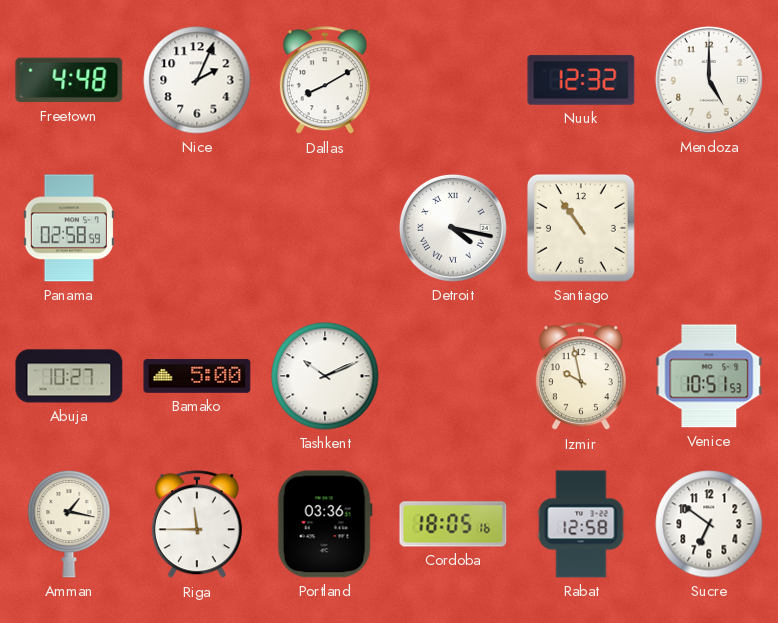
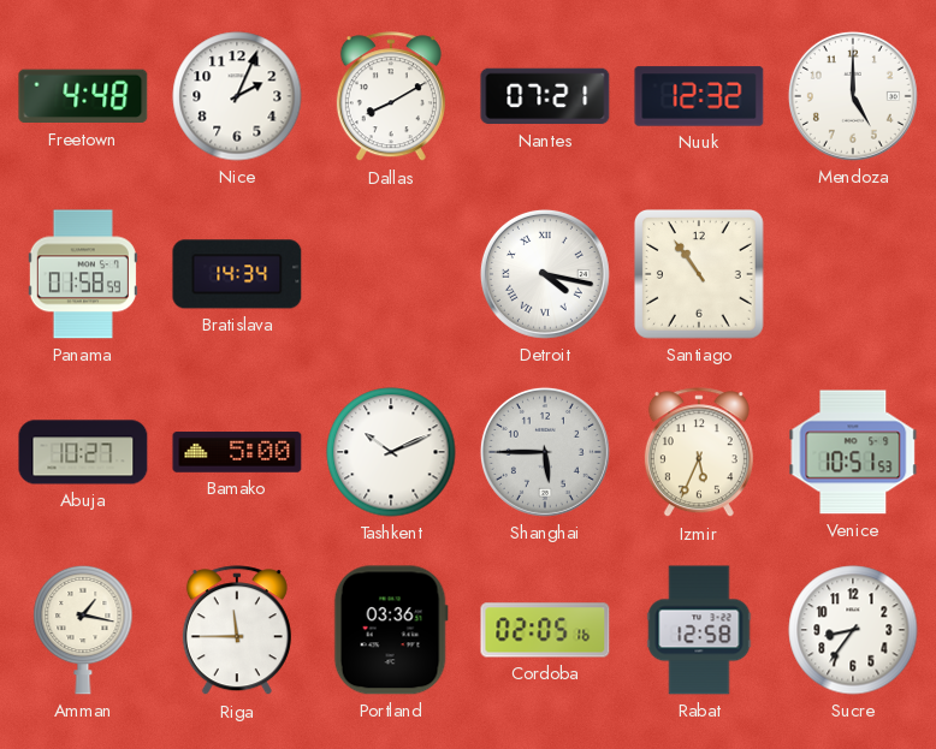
Nantes: none -> 07:21 (545, 96)
Panama: 02:58 -> 01:58 (83, 274)
Bratislava: none -> 14:34 (237, 274)
Shanghai: none -> 5:45 (545, 452)
Izmir: 9:58 -> 5:34 (699, 453)
Cordoba: 18:05 -> 02:05 (545, 630)
Sucre: 6:51 -> 8:36 (853, 630)
